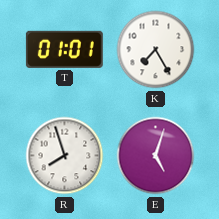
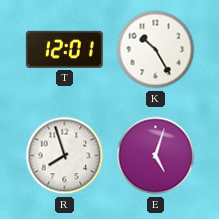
T: 01:01 -> 12:01 (64, 49)
K: 7:25 -> 10:25 (156, 50)
